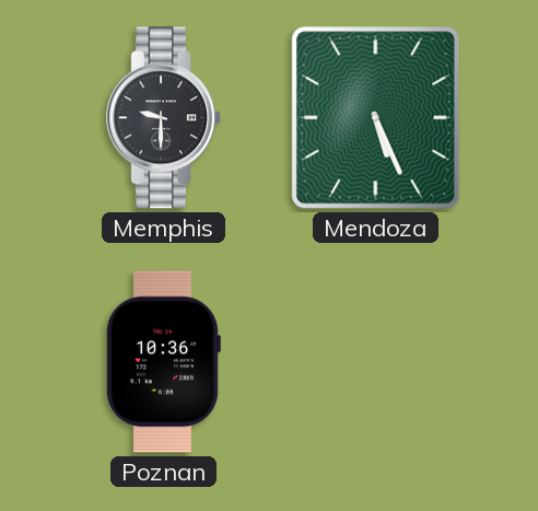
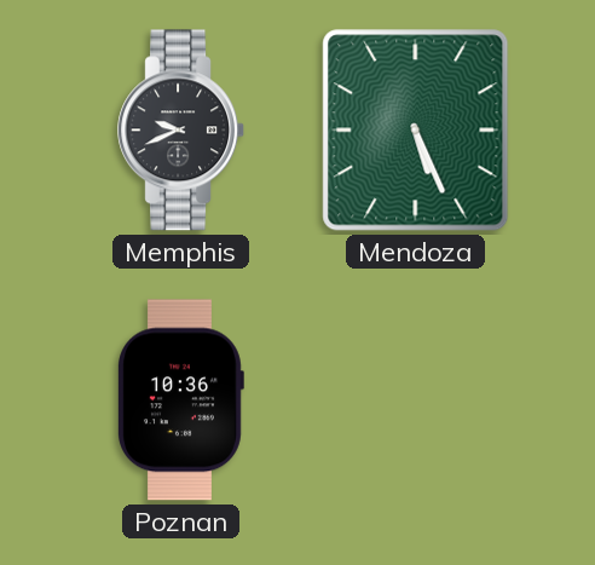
Memphis: 9:30 -> 9:41 (181, 131)
